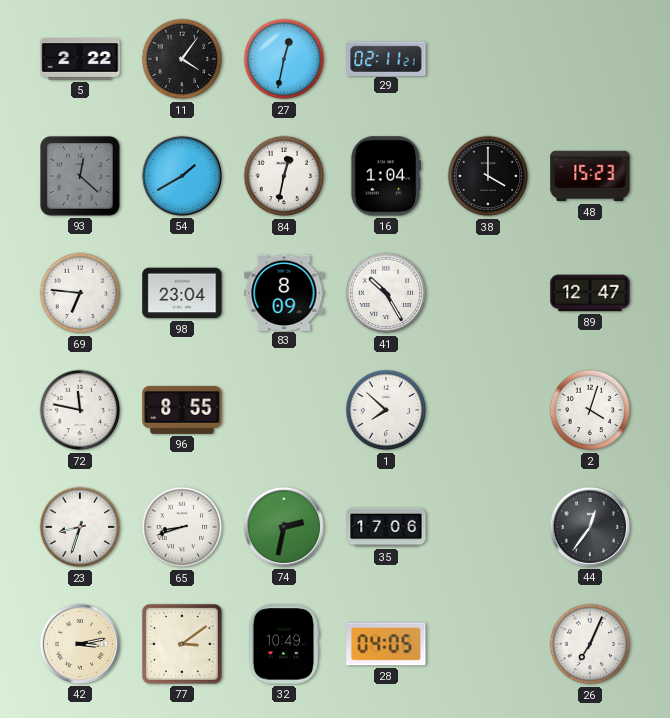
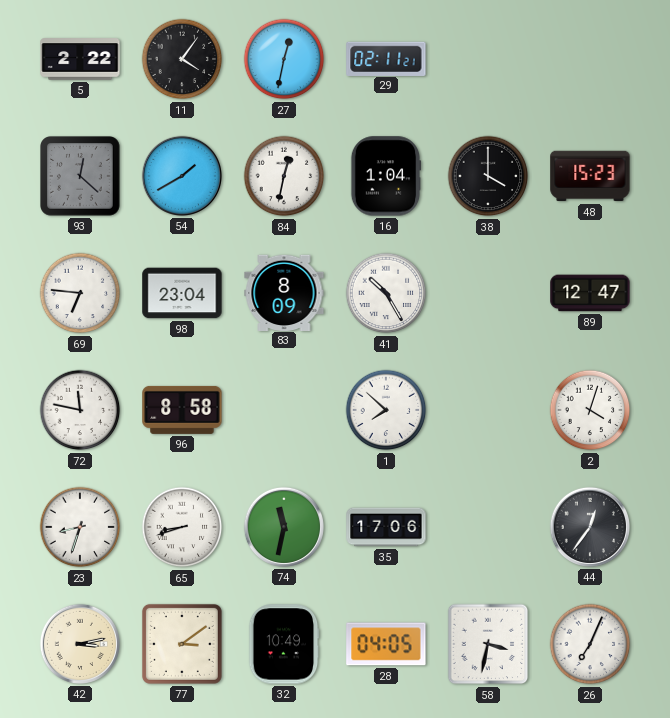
96: 8:55 -> 8:58 (182, 410)
74: 2:32 -> 11:32 (284, 527)
58: none -> 3:32 (488, 644)
